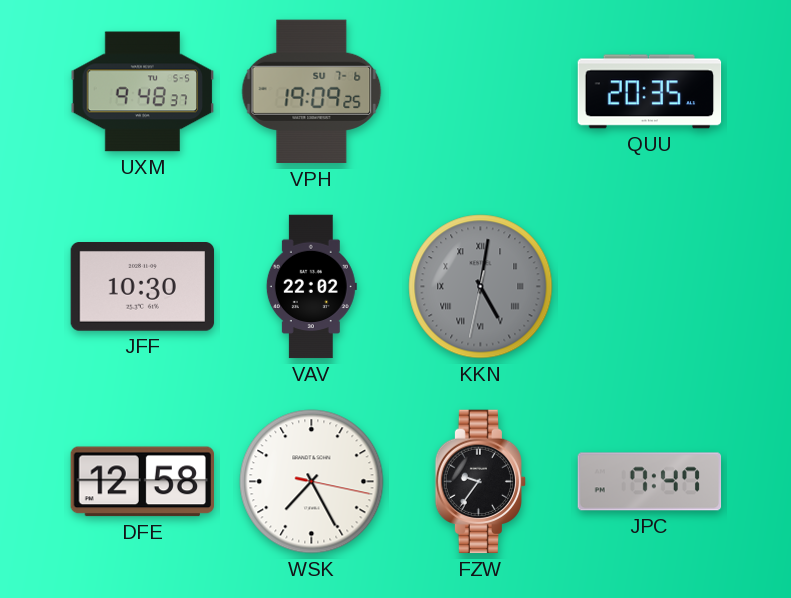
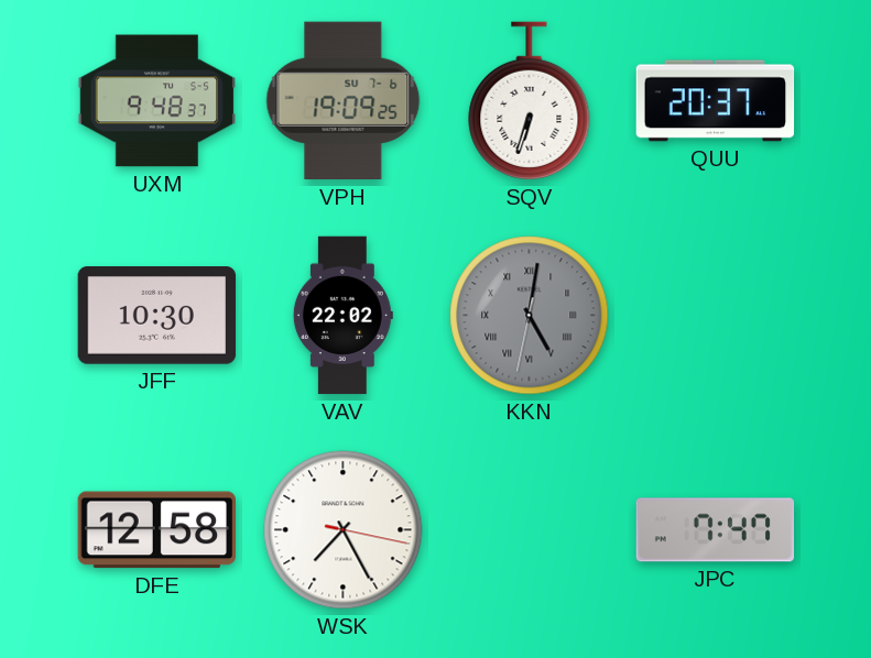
SQV: none -> 6:33 (530, 101)
QUU: 20:35 -> 20:37 (716, 101)
FZW: 9:36 -> none (481, 482)
